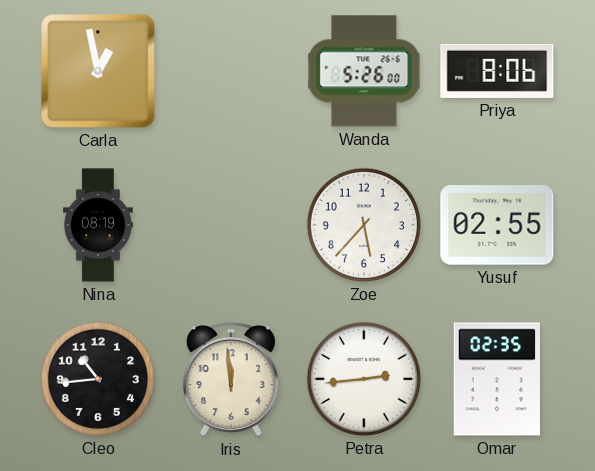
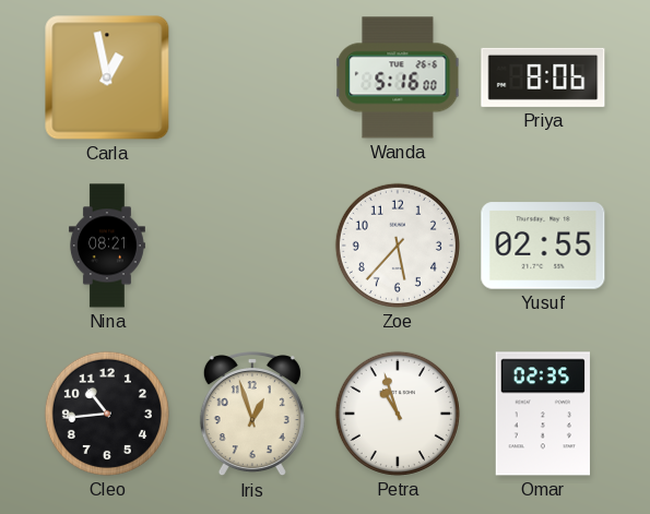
Wanda: 5:26 -> 5:16 (398, 77)
Nina: 08:19 -> 08:21 (107, 246)
Iris: 11:59 -> 12:57 (252, 415)
Petra: 2:44 -> 10:57 (398, 414)
